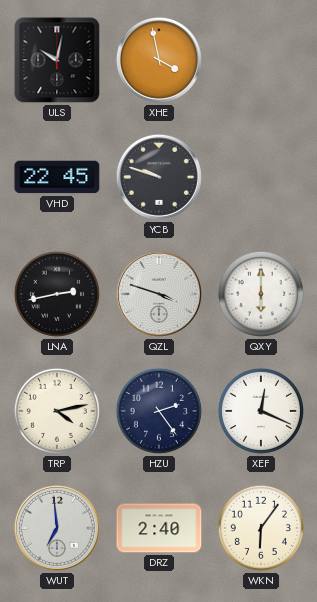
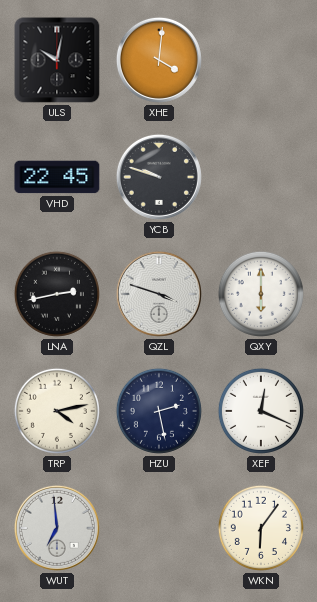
XHE: 3:58 -> 4:01 (159, 60)
HZU: 2:24 -> 2:28 (159, 411)
DRZ: 2:40 -> none (159, 528)
